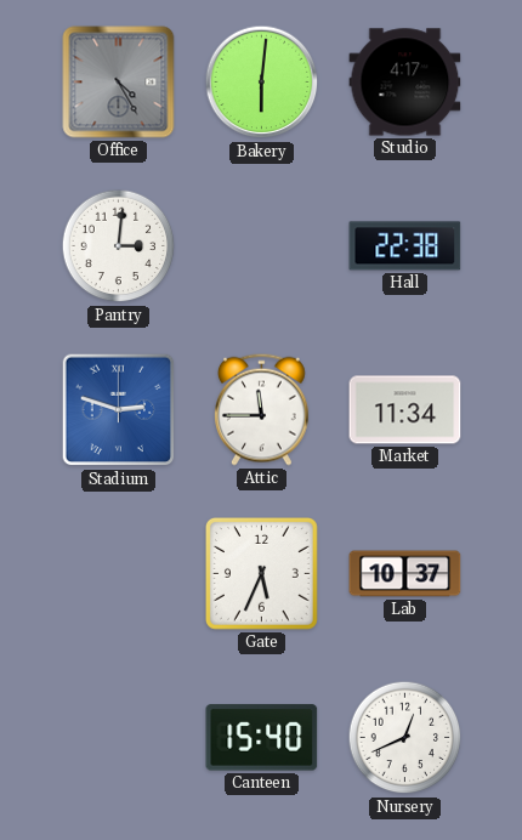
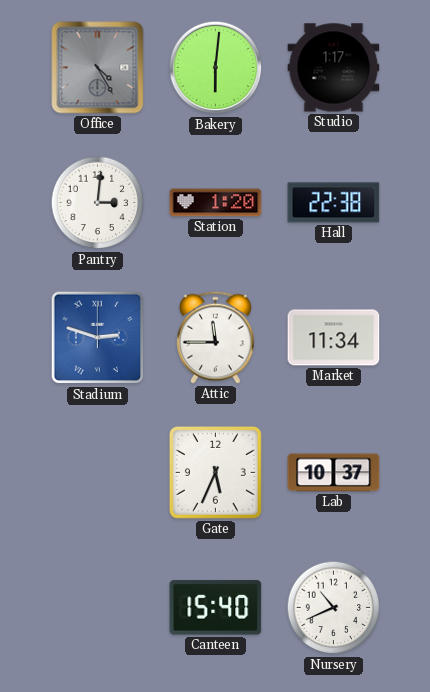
Studio: 4:17 -> 1:17 (334, 68)
Station: none -> 1:20 (216, 203)
Nursery: 12:41 -> 10:41 (334, 608)
